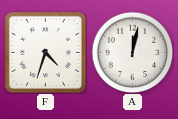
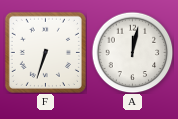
F: 4:33 -> 6:33 (45, 52)
